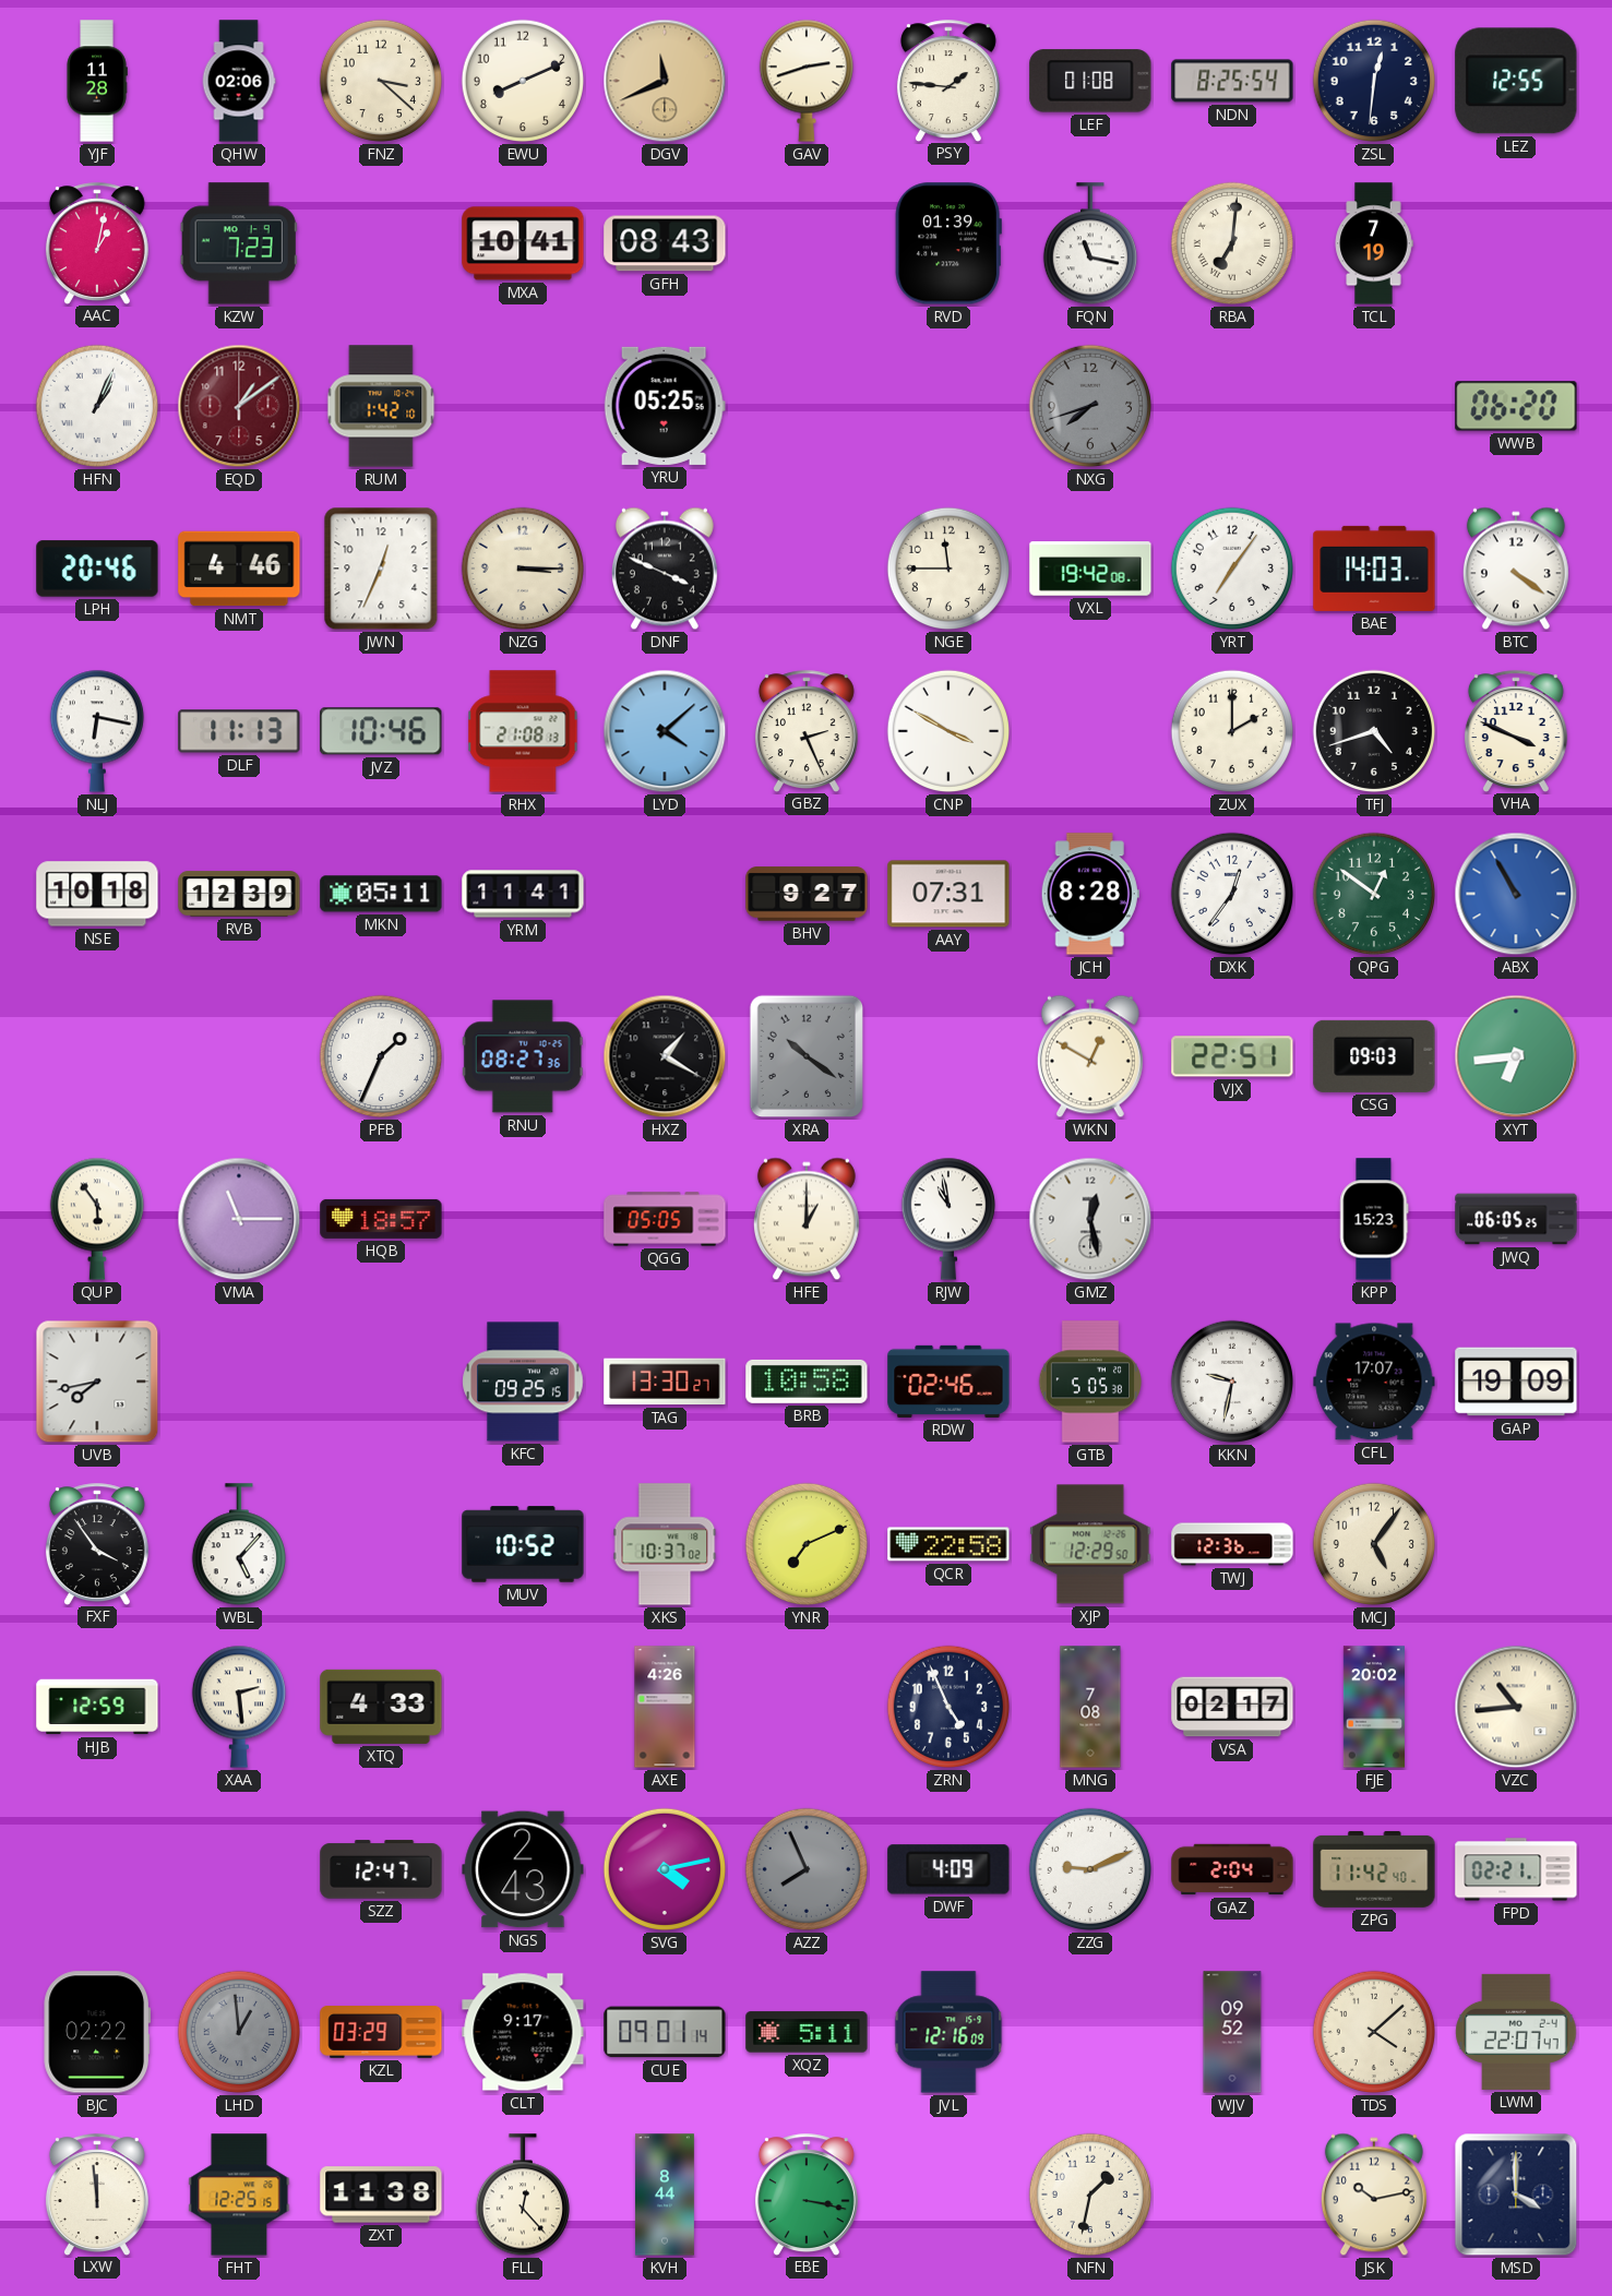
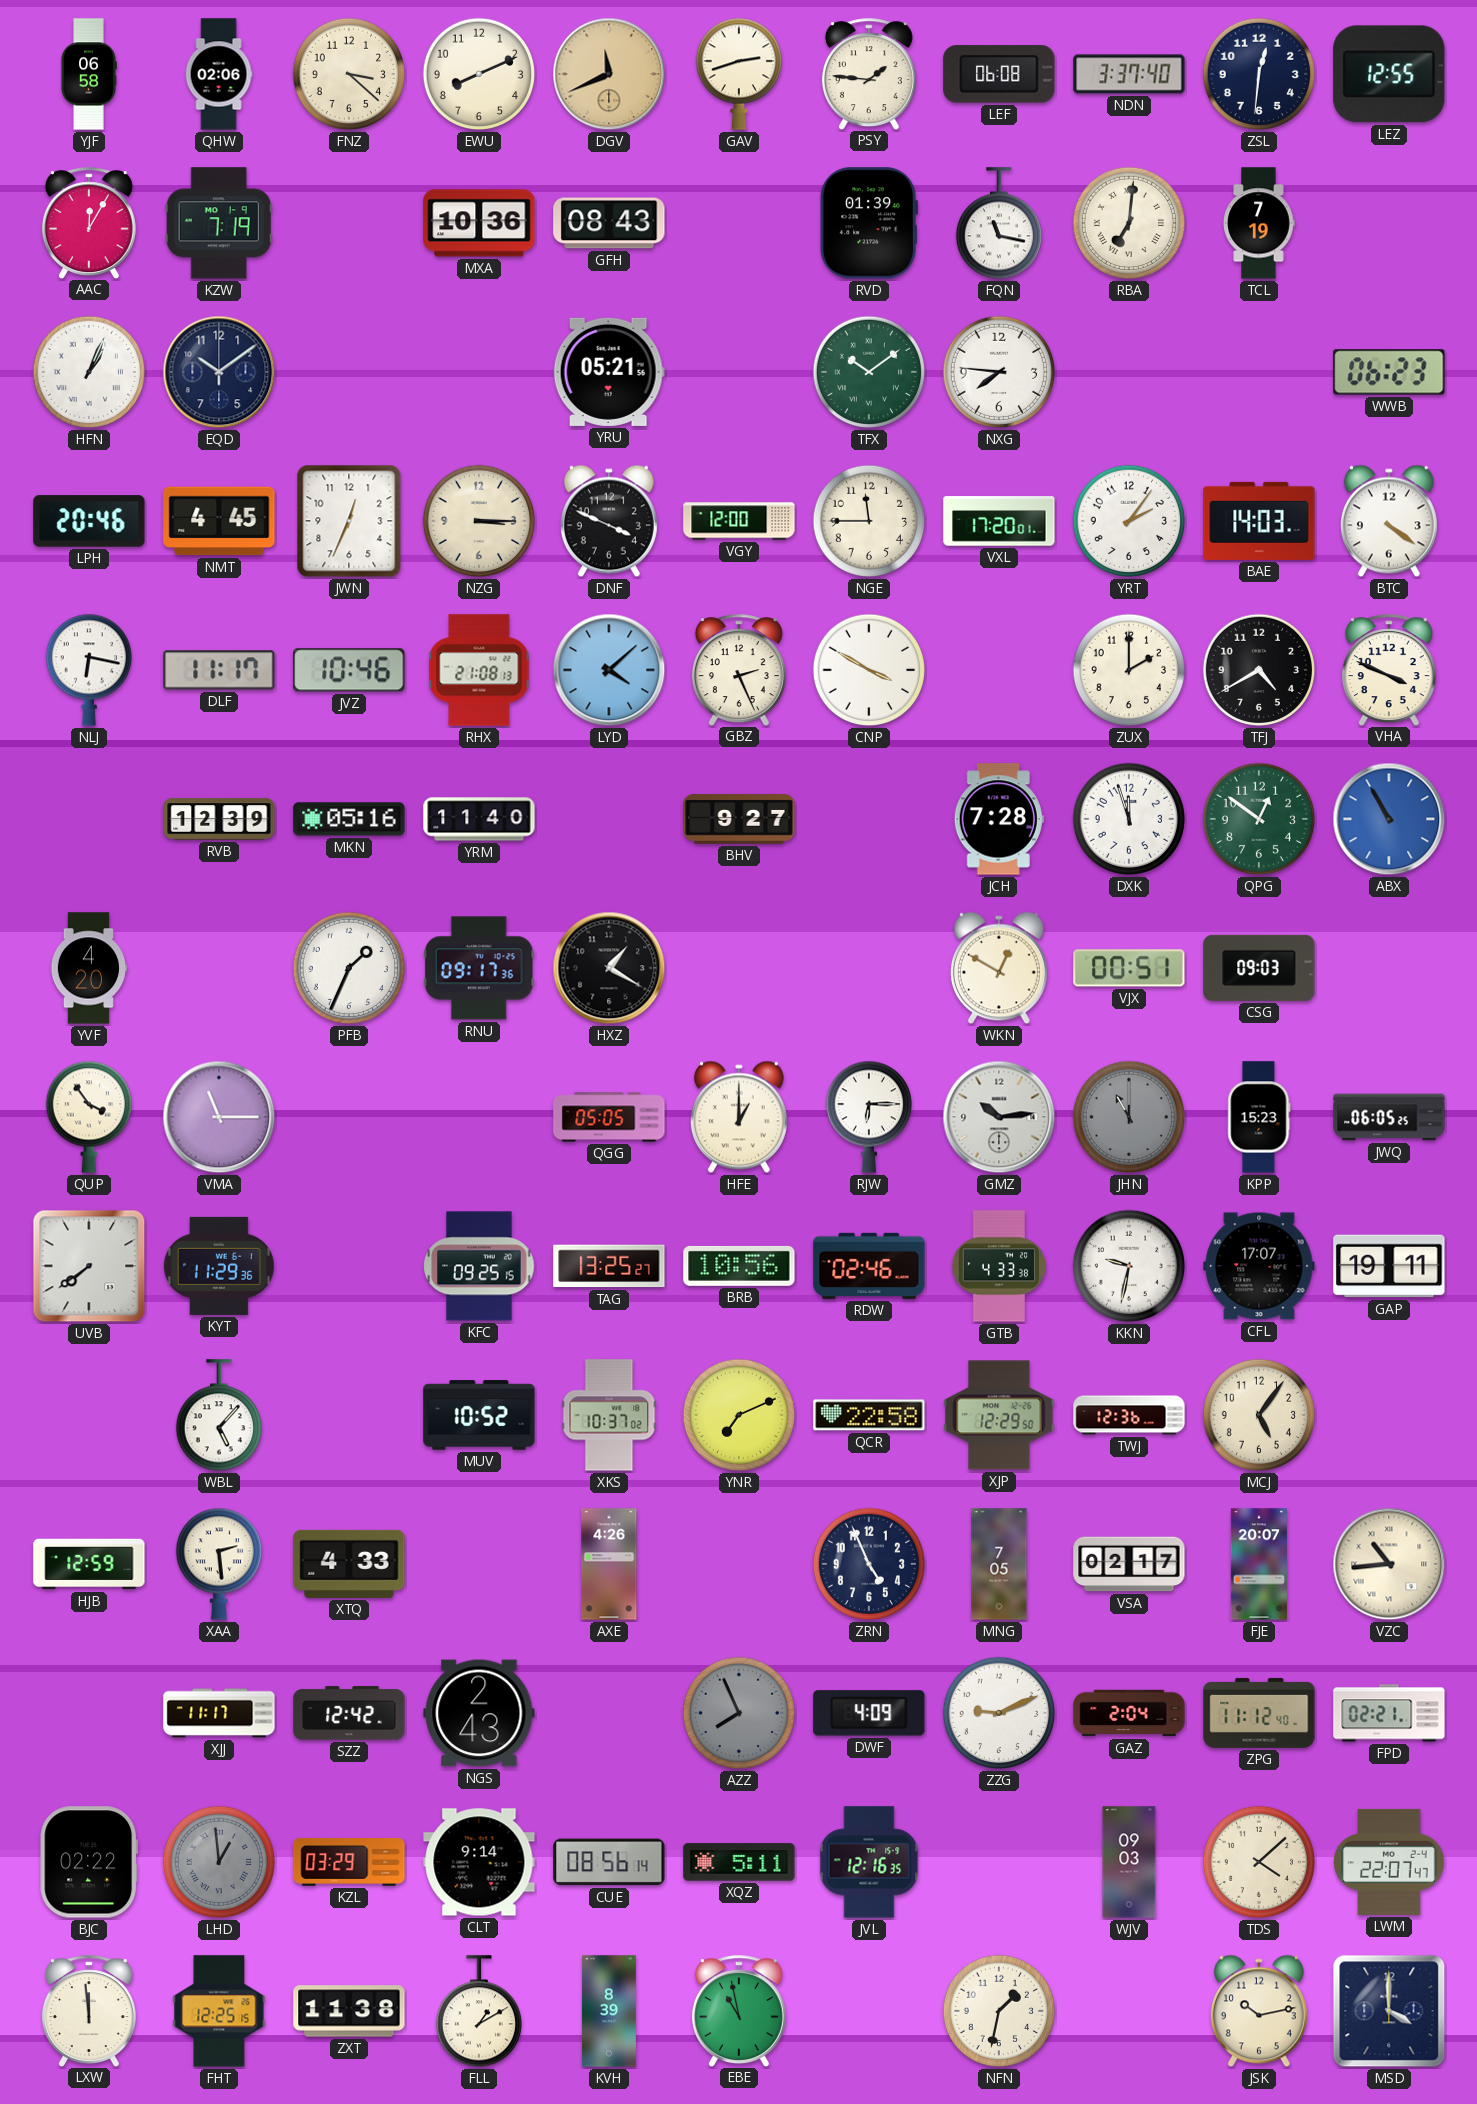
YJF: 11:28 -> 06:58 (89, 74)
LEF: 01:08 -> 06:08 (999, 74)
NDN: 8:25 -> 3:37 (1129, 74)
AAC: 1:02 -> 12:05 (89, 223)
KZW: 7:23 -> 7:19 (219, 223)
MXA: 10:41 -> 10:36 (479, 223)
EQD: 1:09 -> 10:09 (219, 372)
EQD dial: burgundy -> navy (219, 372)
RUM: 1:42 -> none (381, 406)
YRU: 05:25 -> 05:21 (609, 372)
TFX: none -> 10:09 (869, 372)
NXG: 7:42 -> 7:46 (999, 372)
NXG dial: grey -> white (999, 372)
WWB: 06:20 -> 06:23 (1389, 372)
NMT: 4:46 -> 4:45 (219, 521)
VGY: none -> 12:00 (739, 521)
VXL: 19:42 -> 17:20 (999, 521)
YRT: 7:06 -> 2:06 (1129, 521)
DLF: 11:13 -> 11:17 (219, 670)
TFJ: 4:42 -> 4:40 (1259, 670)
NSE: 10:18 -> none (97, 894)
MKN: 05:11 -> 05:16 (349, 819)
YRM: 11:41 -> 11:40 (479, 819)
AAY: 07:31 -> none (948, 894)
JCH: 8:28 -> 7:28 (999, 819)
DXK: 12:36 -> 11:57 (1129, 819)
YVF: none -> 4:20 (88, 968)
RNU: 08:27 -> 09:17 (479, 968)
XRA: 10:21 -> none (805, 1056)
VJX: 22:51 -> 00:51 (1129, 968)
XYT: 6:44 -> none (1516, 1056)
QUP: 5:54 -> 3:54 (89, 1117)
HQB: 18:57 -> none (381, 1219)
RJW: 10:58 -> 6:15 (869, 1117)
GMZ: 12:28 -> 10:14 (999, 1117)
JHN: none -> 11:00 (1129, 1117)
UVB: 7:43 -> 7:39 (89, 1266)
KYT: none -> 11:29 (219, 1266)
TAG: 13:30 -> 13:25 (609, 1266)
BRB: 10:58 -> 10:56 (739, 1266)
GTB: 5:05 -> 4:33 (999, 1266)
GAP: 19:09 -> 19:11 (1389, 1266)
FXF: 3:54 -> none (97, 1544)
MNG: 7:08 -> 7:05 (999, 1564)
FJE: 20:02 -> 20:07 (1259, 1564)
XJJ: none -> 11:17 (219, 1713)
SZZ: 12:47 -> 12:42 (349, 1713)
SVG: 4:13 -> none (665, 1869)
ZPG: 11:42 -> 11:12 (1259, 1713)
CLT: 9:17 -> 9:14 (479, 1862)
CUE: 09:01 -> 08:56 (609, 1862)
JVL: 12:16:09 -> 12:16:35 (869, 1862)
WJV: 09:52 -> 09:03 (1129, 1862)
FLL: 12:23 -> 1:10 (479, 2012)
KVH: 8:44 -> 8:39 (609, 2011)
EBE: 3:17 -> 10:58 (739, 2011)
